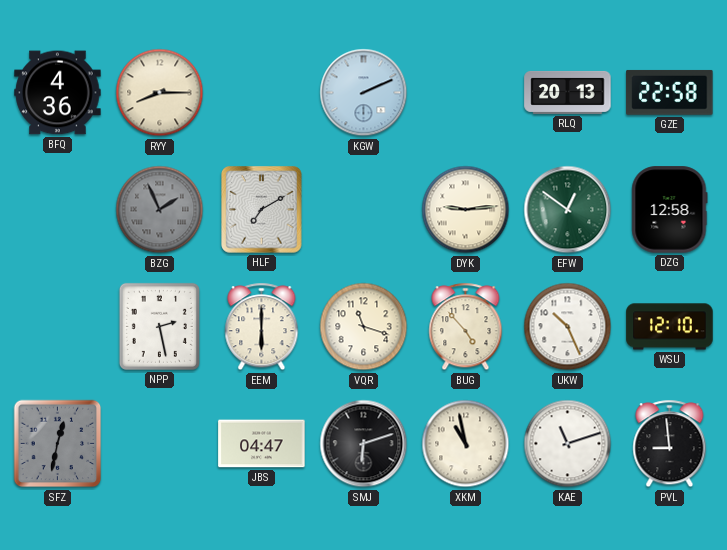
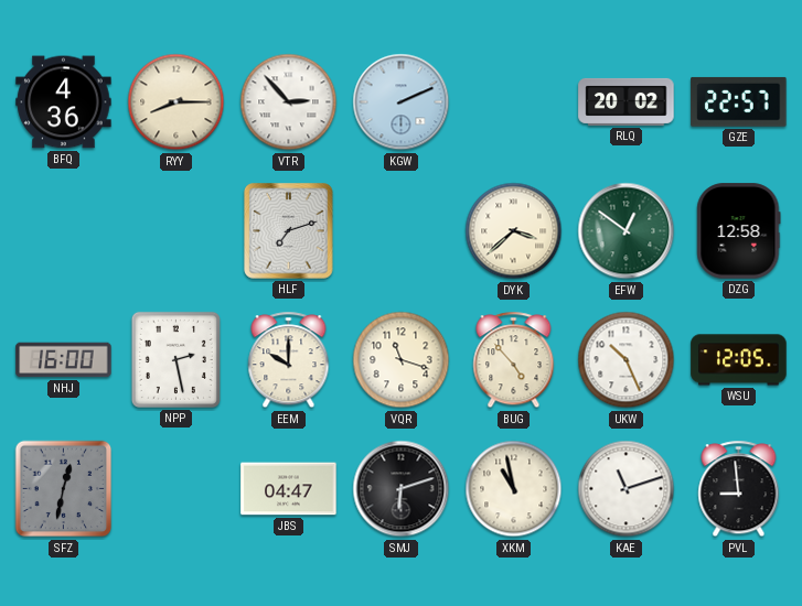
VTR: none -> 2:53 (289, 102)
RLQ: 20:13 -> 20:02 (627, 101)
GZE: 22:58 -> 22:57 (739, 101)
BZG: 1:56 -> none (160, 210)
HLF: 7:10 -> 7:12 (289, 231)
DYK: 9:14 -> 3:38 (514, 231)
NHJ: none -> 16:00 (64, 360)
EEM: 6:00 -> 10:00 (289, 360)
WSU: 12:10 -> 12:05 (739, 360)
